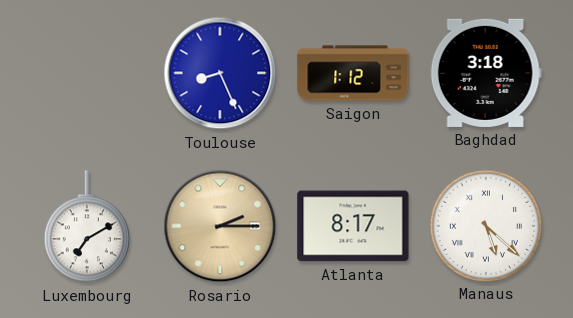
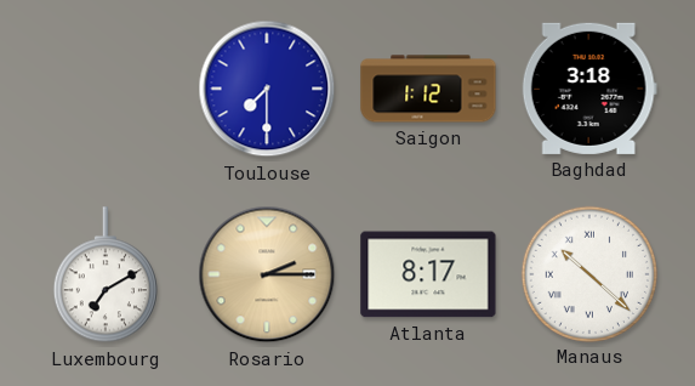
Toulouse: 8:26 -> 7:30 (267, 89)
Manaus: 5:22 -> 10:22 (588, 273)
